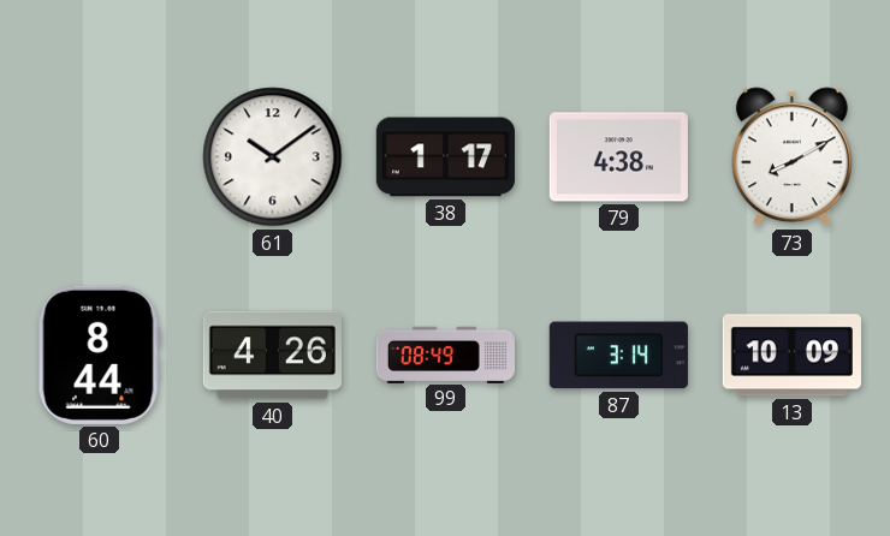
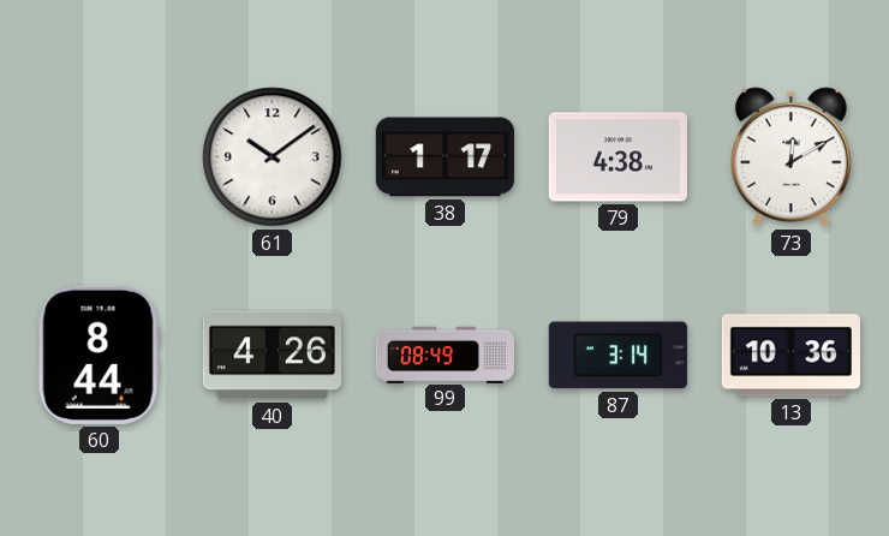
73: 8:10 -> 12:10 (790, 157)
13: 10:09 -> 10:36 (790, 356)
